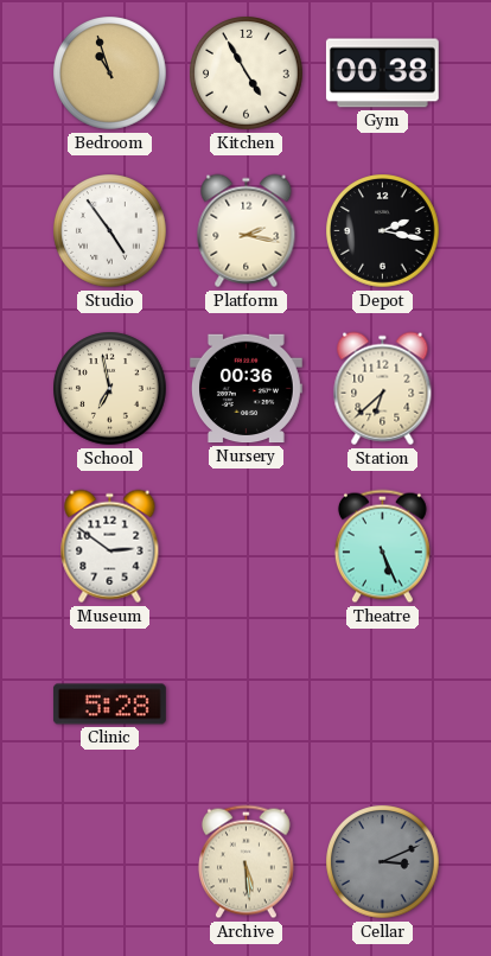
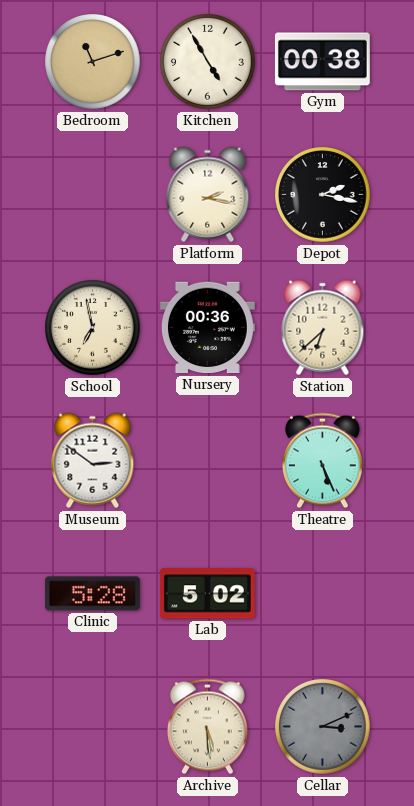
Bedroom: 10:57 -> 11:12 (93, 62)
Studio: 4:54 -> none (110, 231)
Lab: none -> 5:02 (207, 594)
